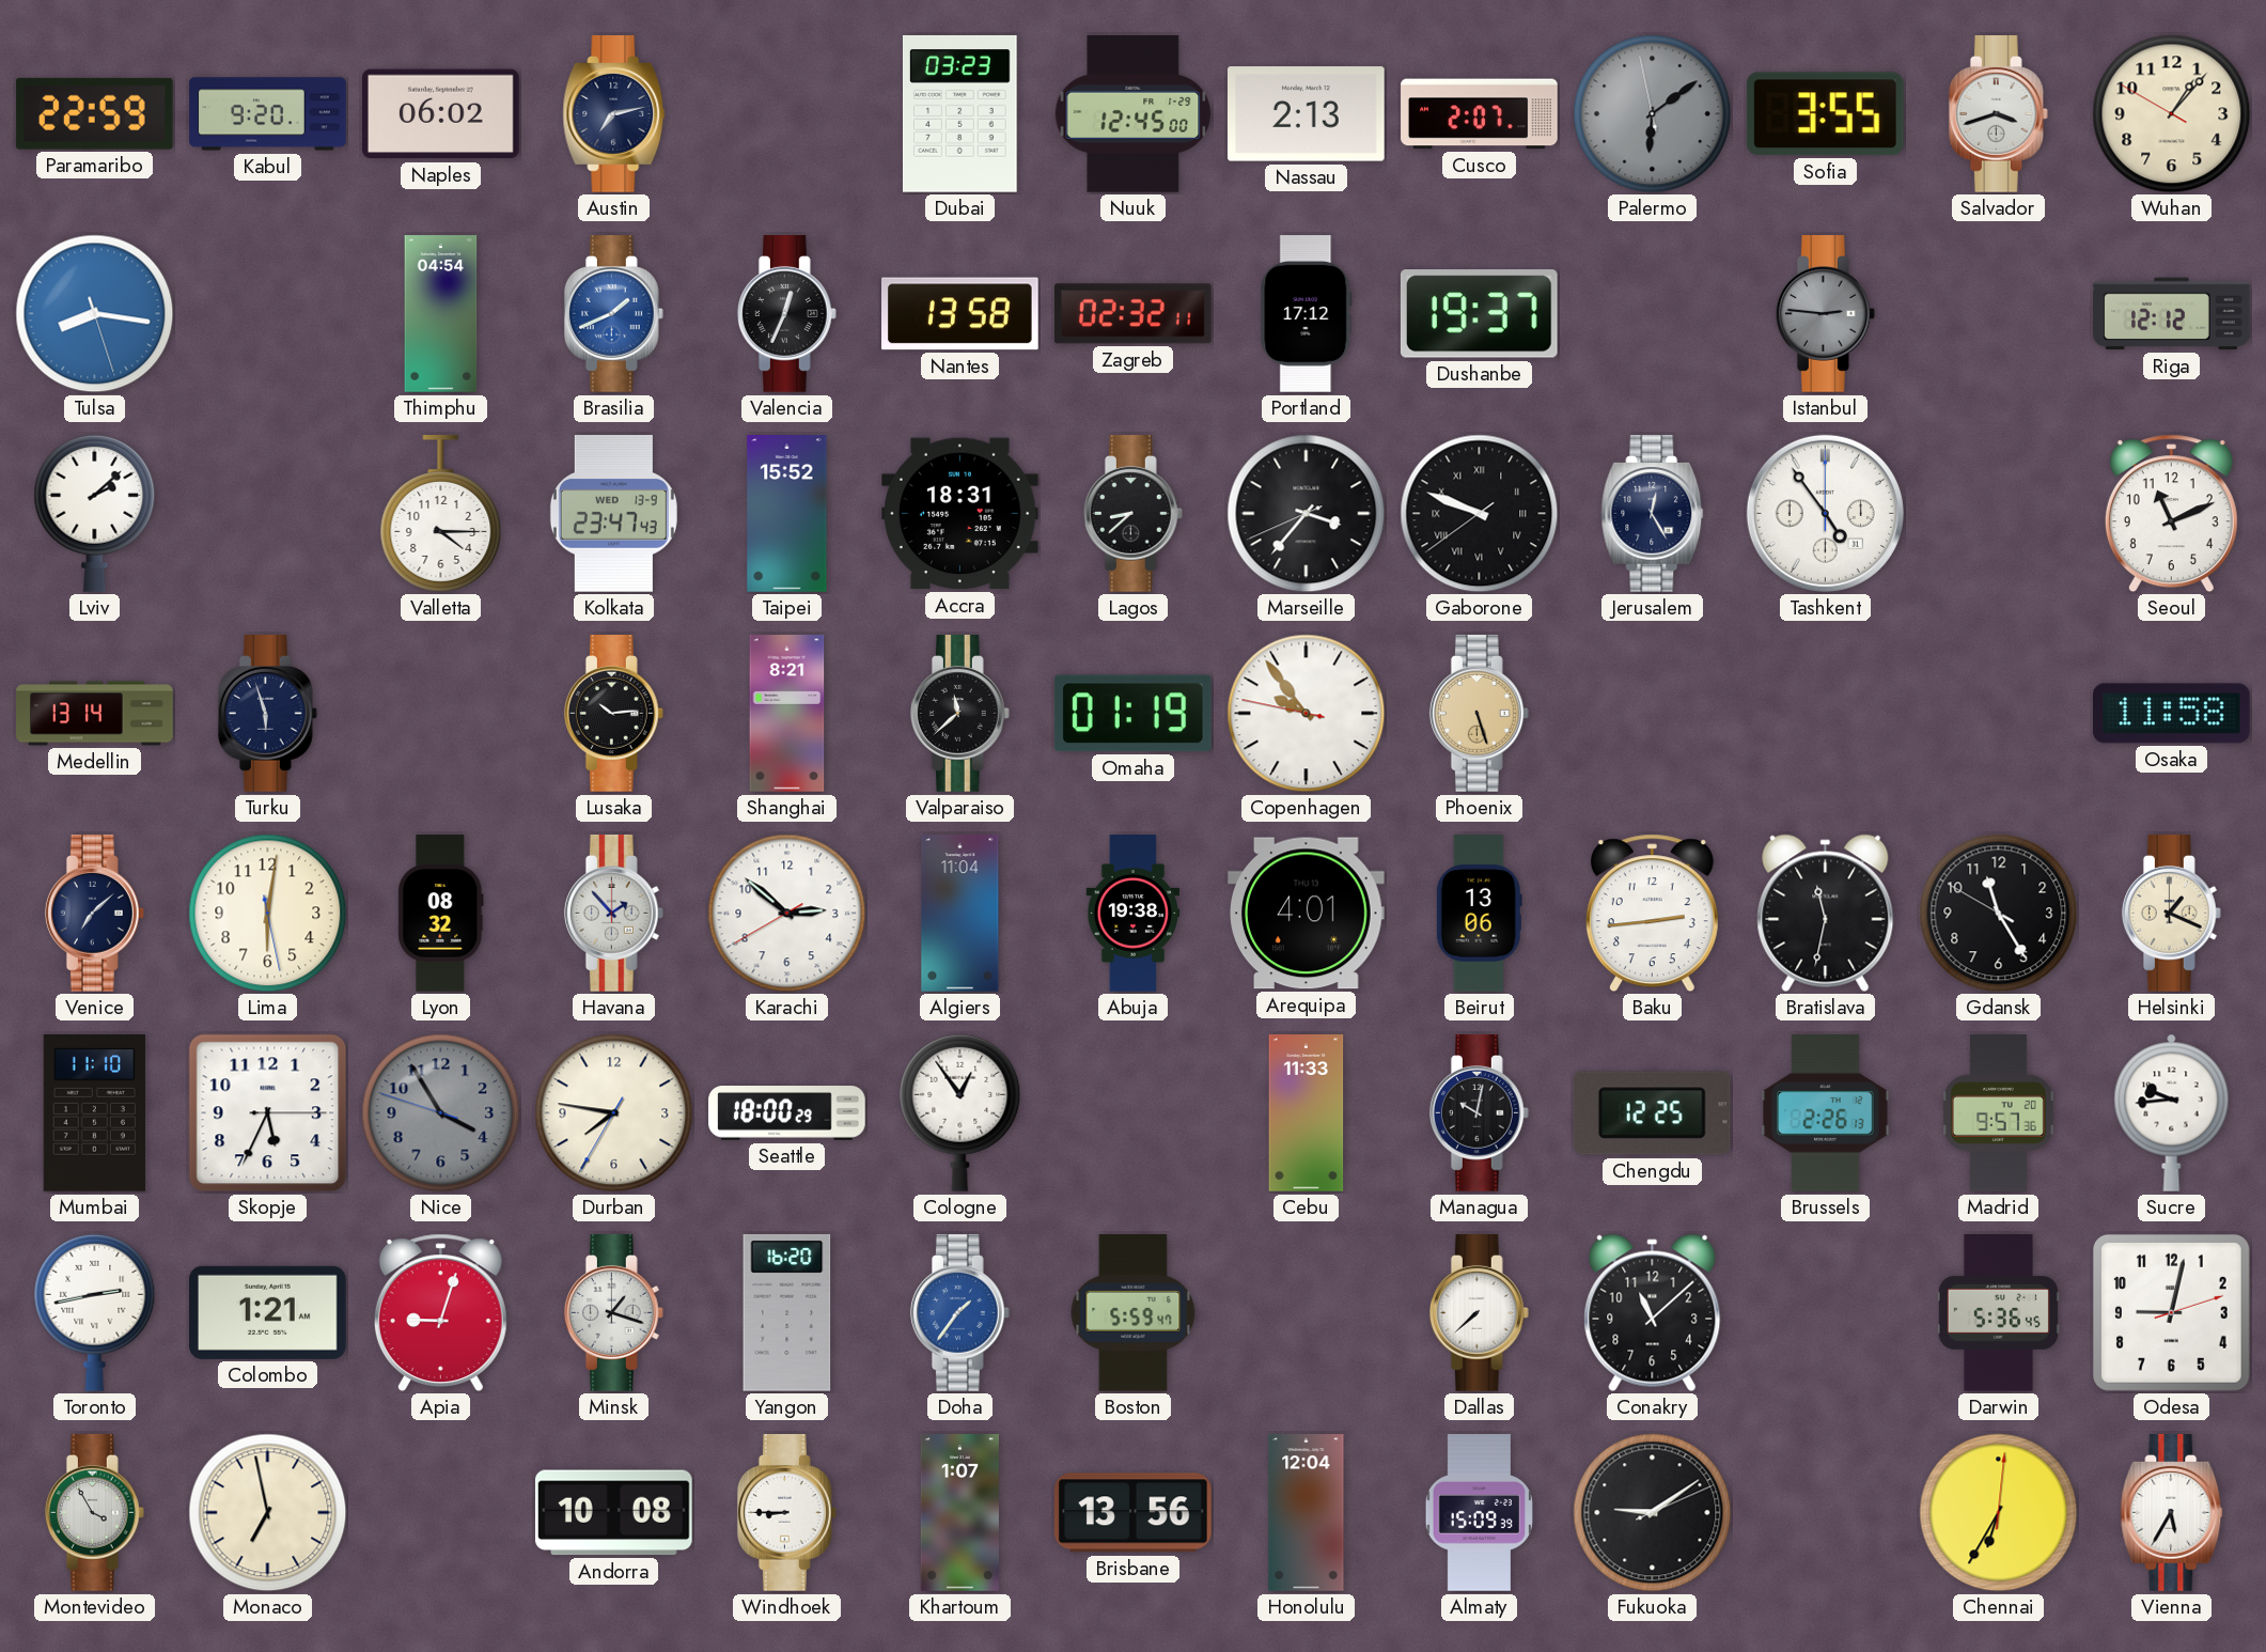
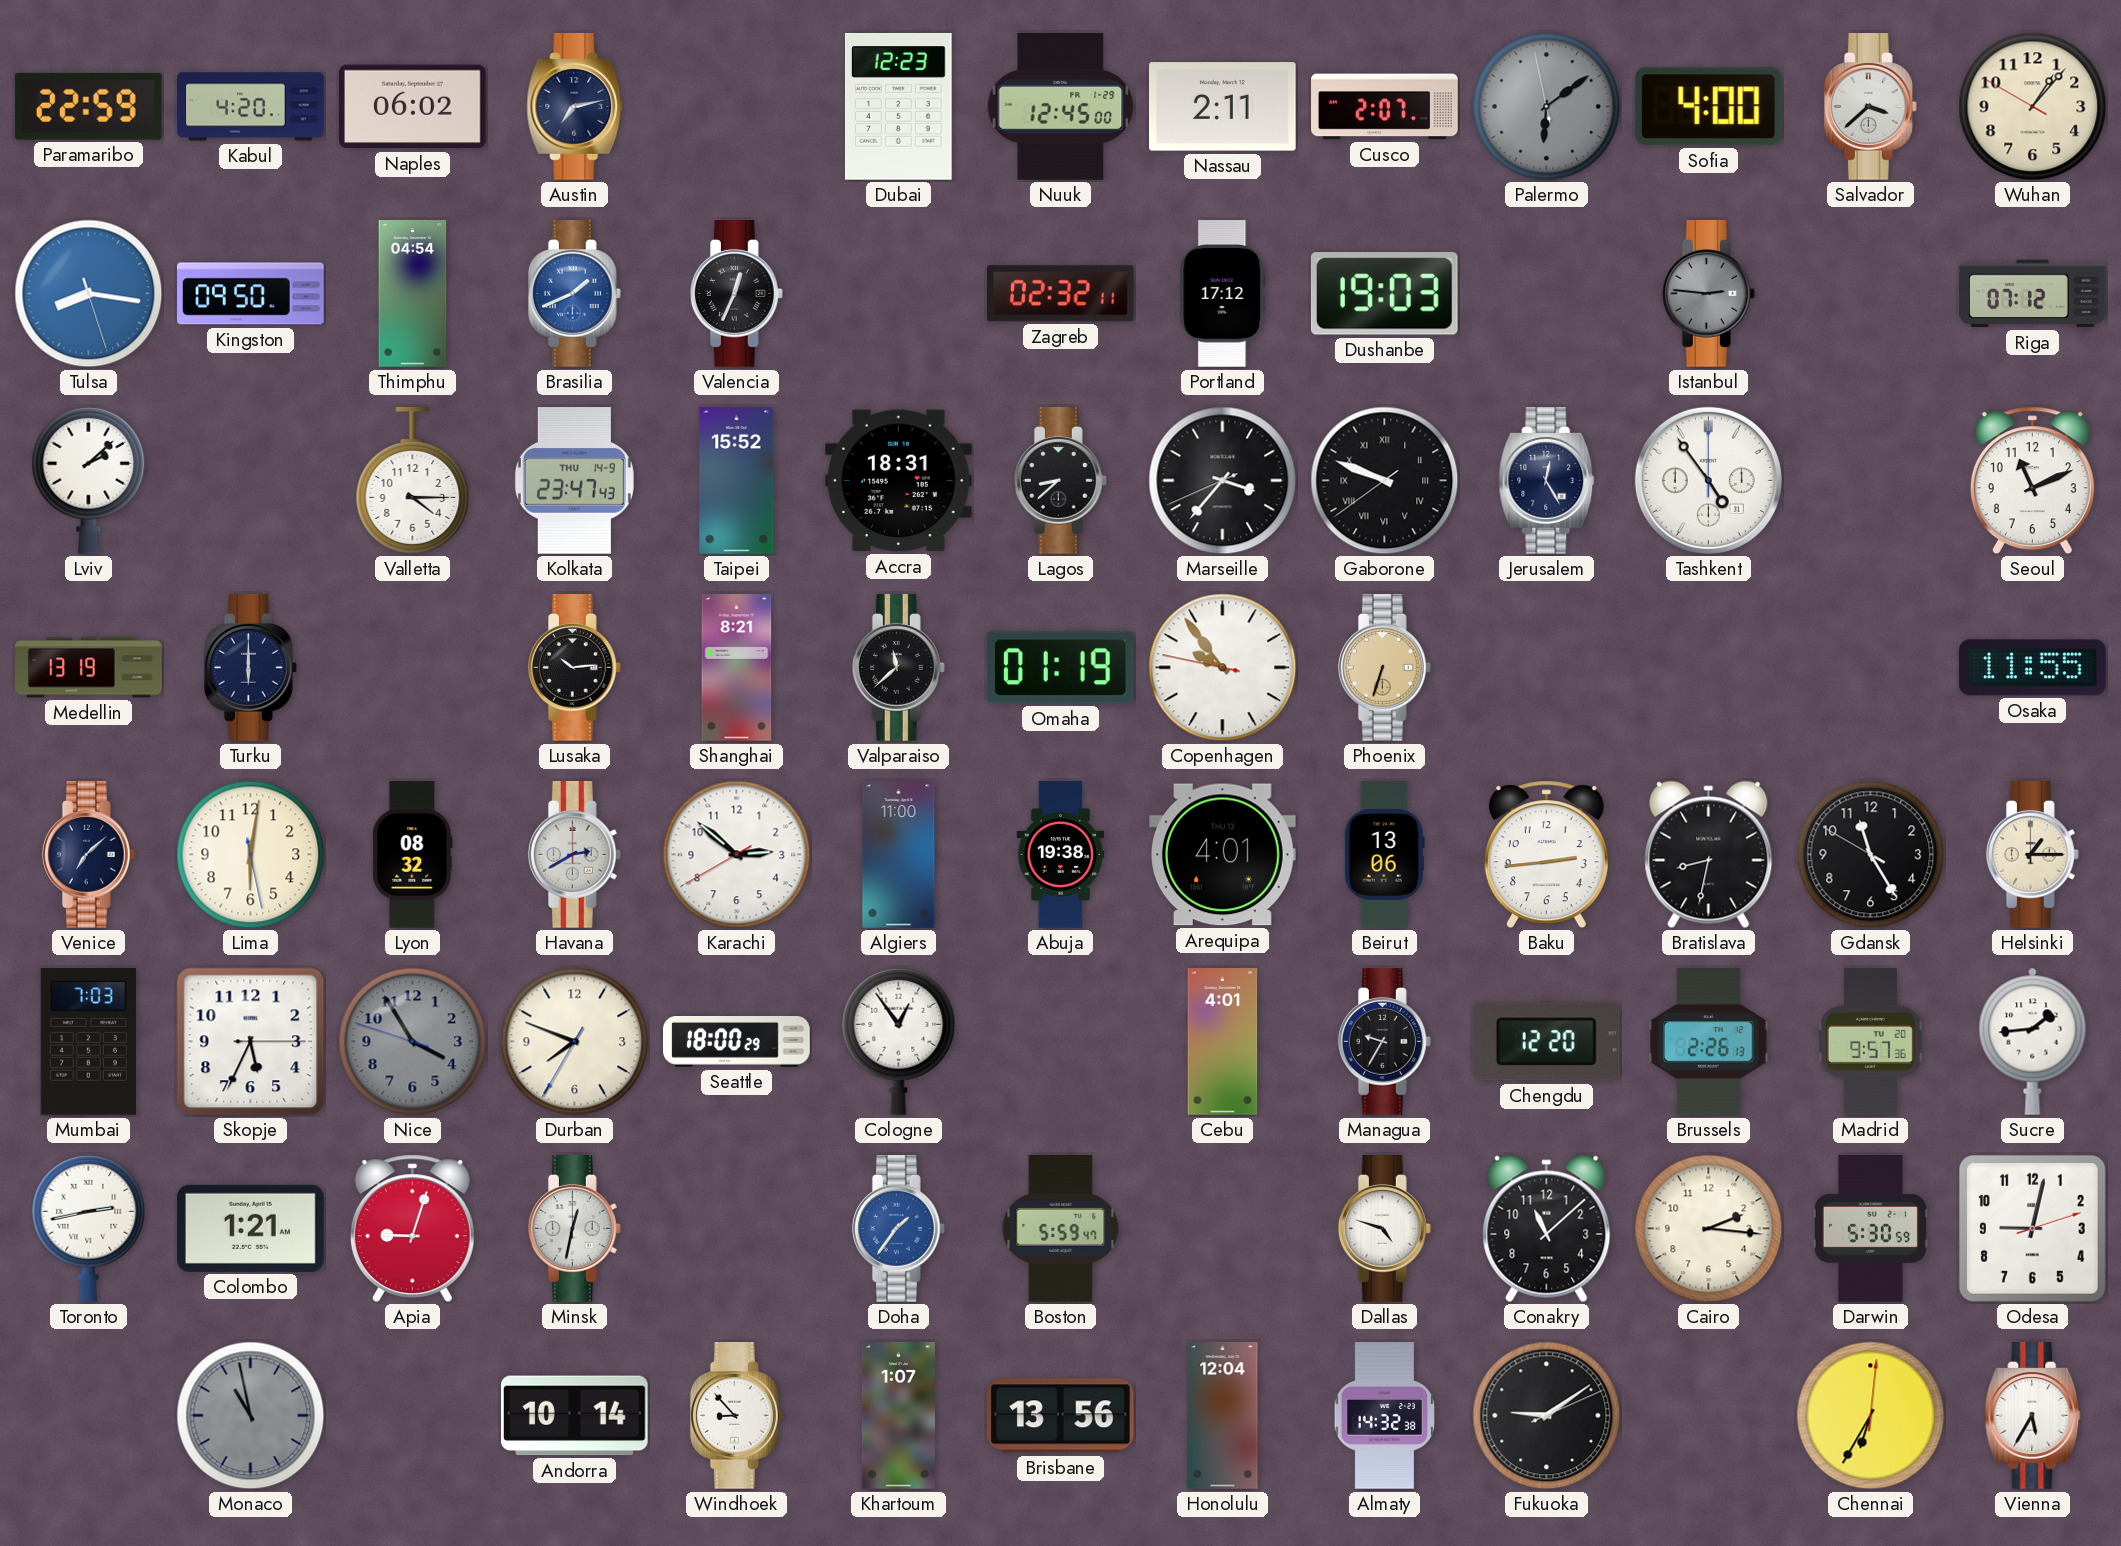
Kabul: 9:20 -> 4:20 (251, 107)
Dubai: 03:23 -> 12:23 (899, 107)
Nassau: 2:13 -> 2:11 (1223, 107)
Sofia: 3:55 -> 4:00 (1708, 107)
Salvador: 3:42 -> 3:38 (1870, 107)
Kingston: none -> 09:50 (251, 294)
Nantes: 13:58 -> none (960, 314)
Dushanbe: 19:37 -> 19:03 (1384, 294)
Riga: 12:12 -> 07:12 (2033, 294)
Kolkata date: WED 13-9 -> THU 14-9 (574, 481)
Medellin: 13:14 -> 13:19 (89, 668)
Turku: 5:57 -> 6:00 (250, 668)
Phoenix: 5:27 -> 6:33 (1384, 668)
Osaka: 11:58 -> 11:55 (2033, 668)
Havana: 1:53 -> 2:40 (574, 855)
Algiers: 11:04 -> 11:00 (899, 855)
Bratislava: 11:32 -> 8:32 (1709, 855)
Helsinki: 1:19 -> 1:15 (2032, 855)
Mumbai: 11:10 -> 7:03 (88, 1042)
Durban: 7:46 -> 7:48 (575, 1042)
Cebu: 11:33 -> 4:01 (1223, 1042)
Managua: 10:02 -> 9:35 (1384, 1042)
Chengdu: 12:25 -> 12:20 (1546, 1042)
Sucre: 9:44 -> 1:44 (2033, 1041)
Minsk: 1:18 -> 12:32 (574, 1229)
Yangon: 16:20 -> none (787, 1313)
Dallas: 7:38 -> 4:48 (1384, 1229)
Cairo: none -> 2:16 (1709, 1229)
Darwin: 5:36 -> 5:30 (1870, 1229)
Montevideo: 3:55 -> none (94, 1513)
Monaco: 6:58 -> 10:58 (251, 1416)
Monaco dial: cream -> grey (251, 1416)
Andorra: 10:08 -> 10:14 (575, 1416)
Windhoek: 8:45 -> 8:53 (736, 1416)
Almaty: 15:09 -> 14:32 (1385, 1416)
